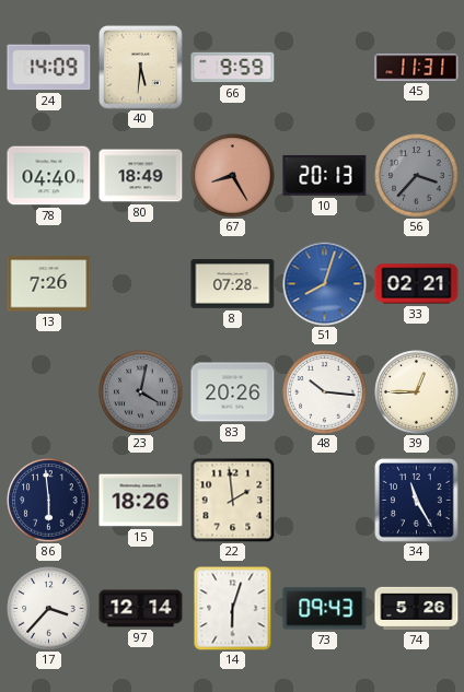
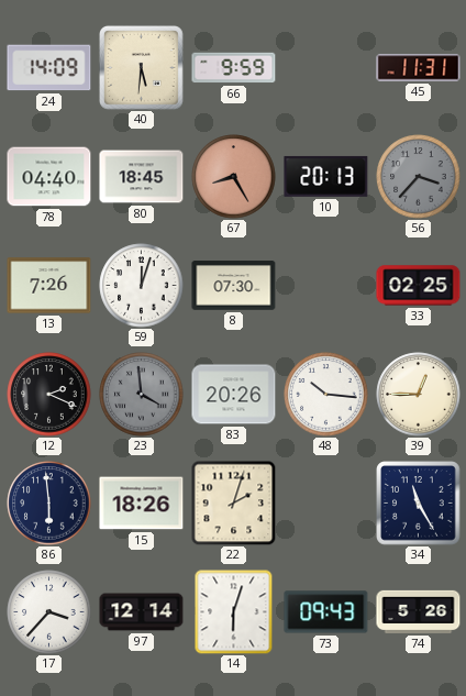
80: 18:49 -> 18:45 (142, 177)
59: none -> 12:03 (142, 286)
8: 07:28 -> 07:30 (234, 286)
51: 8:03 -> none (325, 284)
33: 02:21 -> 02:25 (419, 286)
12: none -> 2:19 (49, 395)
23: 4:02 -> 3:59 (142, 395)
22: 1:59 -> 2:03 (233, 502)
